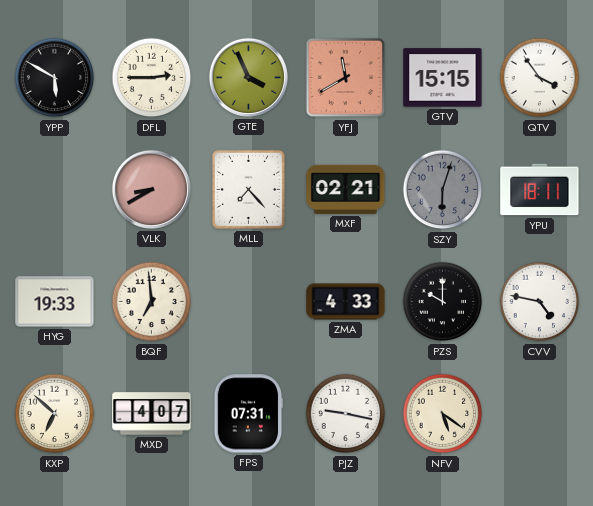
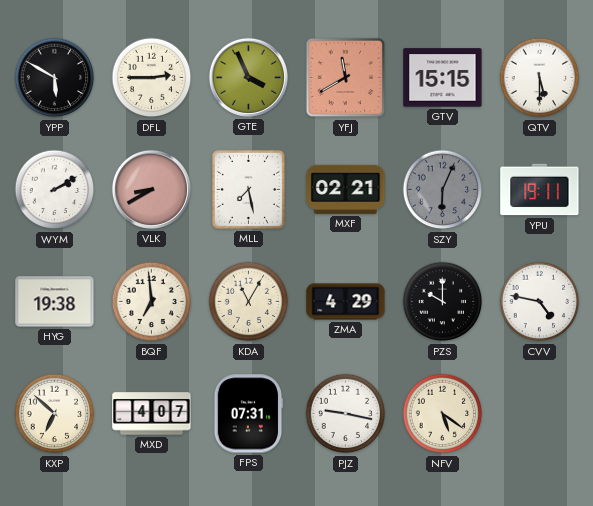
QTV: 3:54 -> 5:30 (540, 78)
WYM: none -> 2:10 (55, 190)
MLL: 7:23 -> 7:28 (248, 189)
SZY: 6:03 -> 6:04 (443, 190)
YPU: 18:11 -> 19:11 (540, 190)
HYG: 19:33 -> 19:38 (55, 302)
KDA: none -> 11:05 (249, 302)
ZMA: 4:33 -> 4:29 (346, 302)
